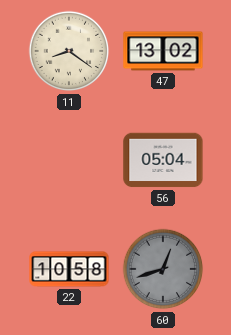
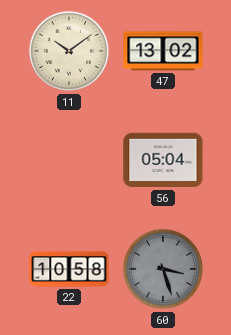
11: 8:21 -> 10:09 (69, 51)
60: 12:42 -> 3:27 (163, 269)
